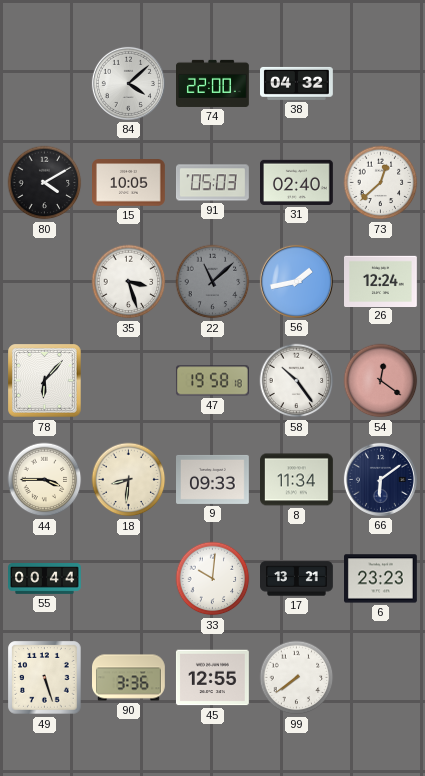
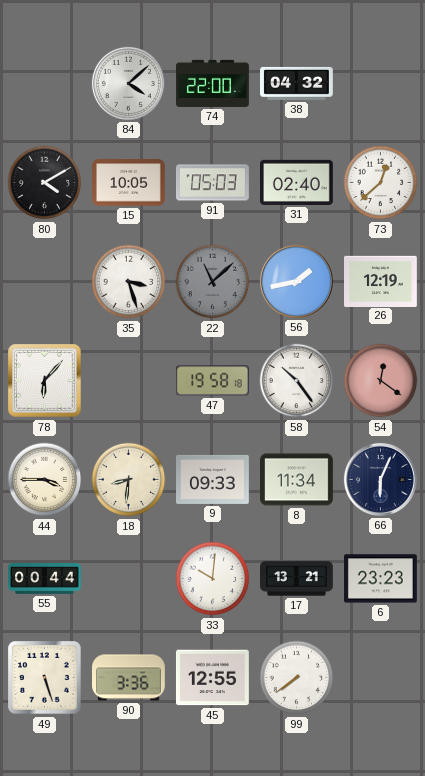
26: 12:24 -> 12:19 (381, 281)
66: 6:09 -> 6:04 (380, 479)
